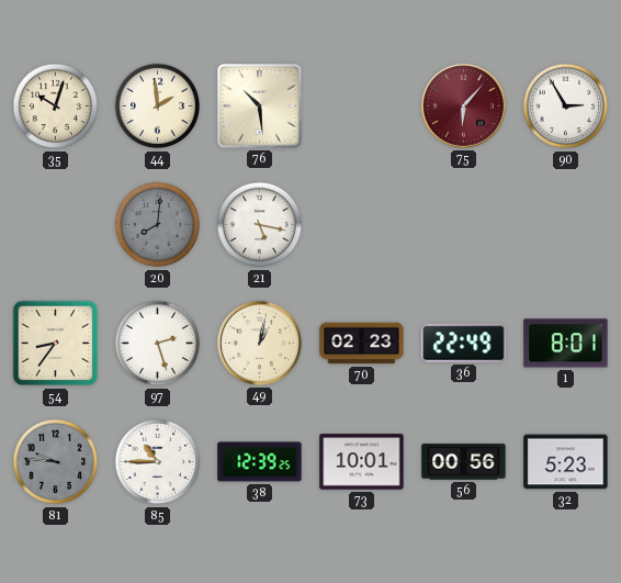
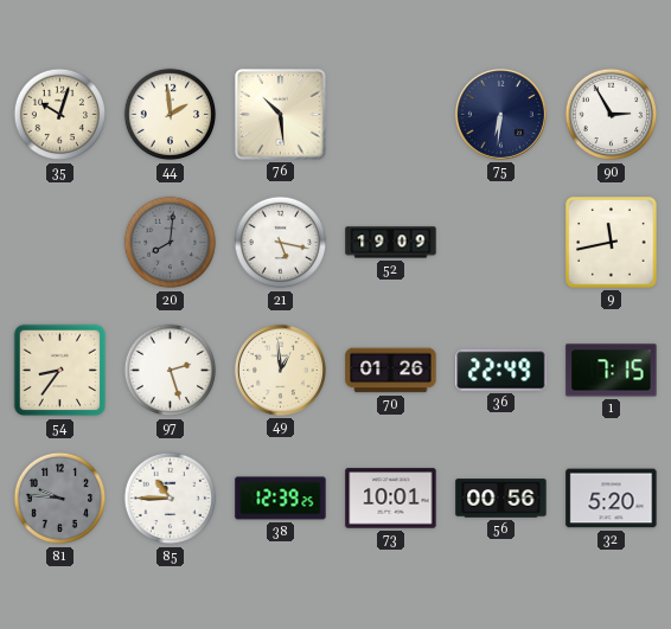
75: 6:07 -> 6:31 (500, 114)
75 dial: burgundy -> navy (500, 114)
52: none -> 19:09 (391, 243)
9: none -> 11:43 (612, 243)
49: 1:02 -> 12:59 (280, 370)
70: 02:23 -> 01:26 (391, 371)
1: 8:01 -> 7:15 (612, 371)
32: 5:23 -> 5:20 (612, 499)
